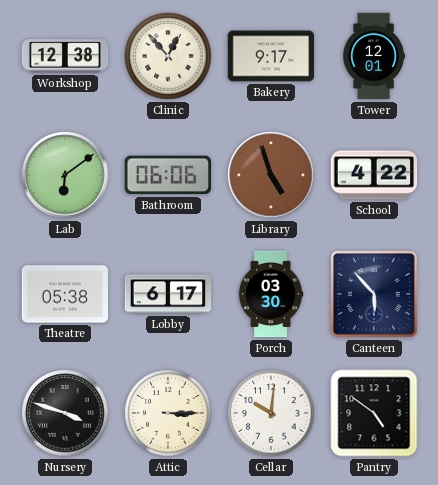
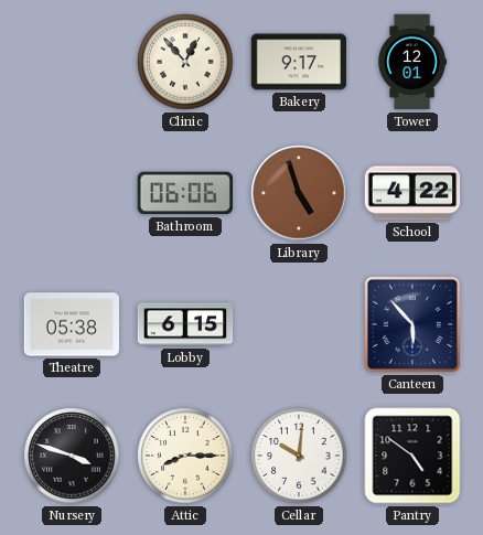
Workshop: 12:38 -> none (65, 56)
Lab: 6:09 -> none (65, 175)
Lobby: 6:17 -> 6:15 (185, 324)
Porch: 03:30 -> none (271, 294)
Attic: 3:15 -> 8:15 (185, 456)
